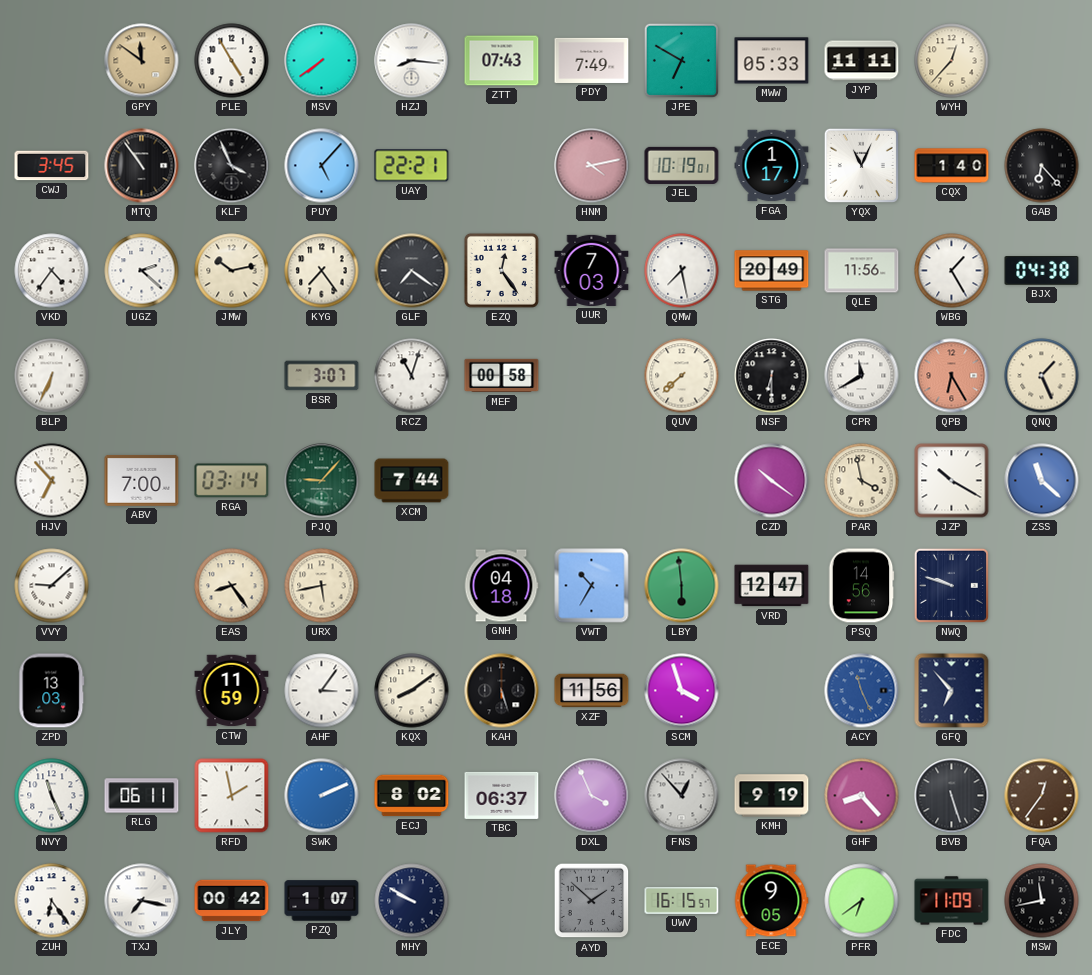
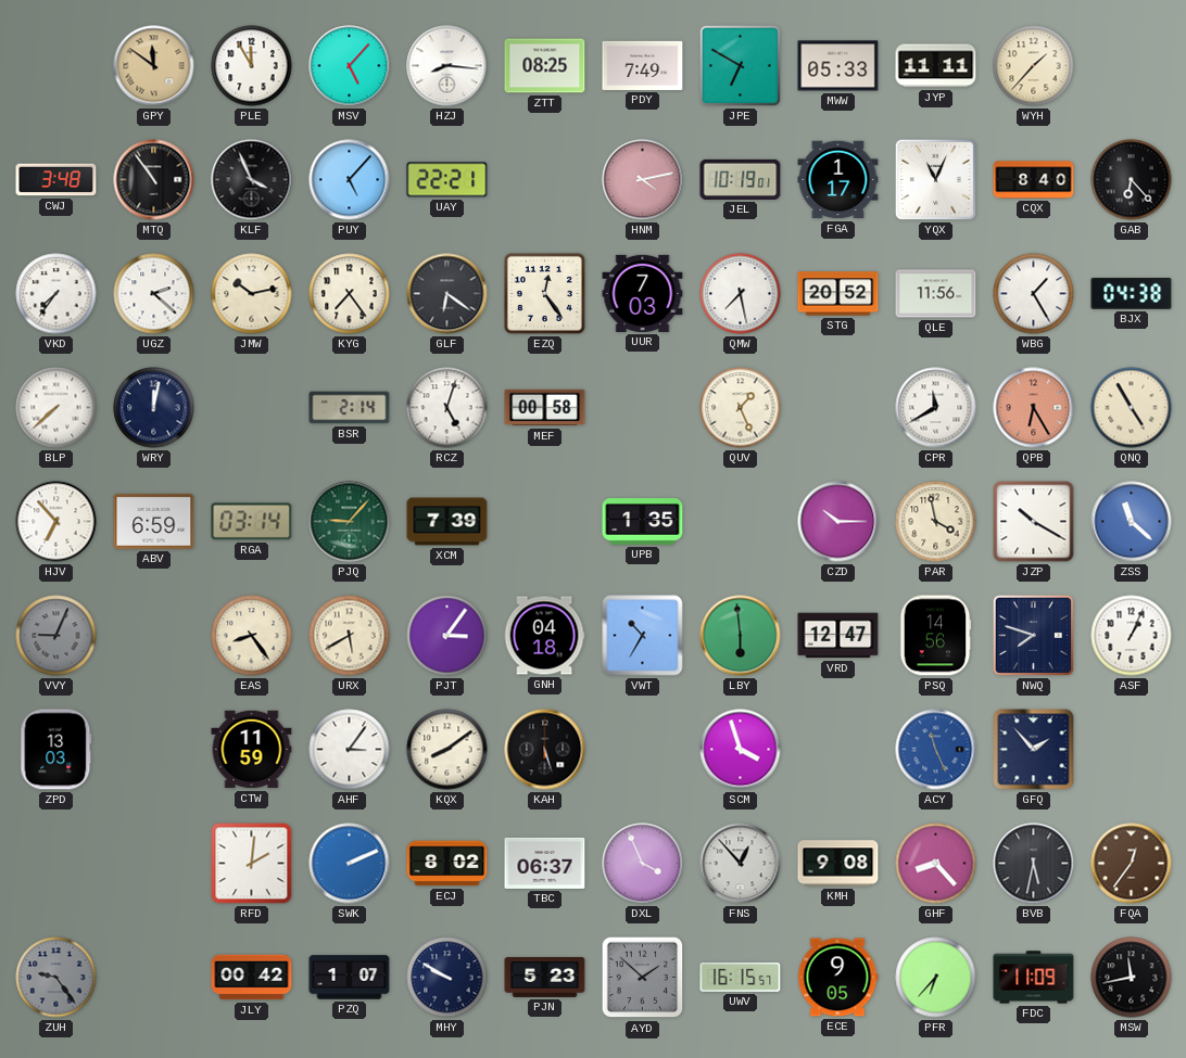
PLE: 4:55 -> 11:55 (252, 66)
MSV: 7:39 -> 5:07 (350, 66)
ZTT: 07:43 -> 08:25 (545, 66)
WYH: 12:37 -> 1:37 (1034, 66)
CWJ: 3:45 -> 3:48 (56, 180)
CQX: 1:40 -> 8:40 (1034, 180)
VKD: 4:36 -> 7:36 (56, 294)
GLF: 7:21 -> 6:21 (447, 294)
STG: 20:49 -> 20:52 (838, 294)
BLP: 6:34 -> 7:38 (56, 408)
WRY: none -> 12:02 (154, 408)
BSR: 3:07 -> 2:14 (350, 408)
RCZ: 11:03 -> 5:03 (447, 408)
QUV: 7:38 -> 1:26 (741, 408)
NSF: 6:30 -> none (772, 376)
QNQ: 1:26 -> 4:55 (1132, 408)
ABV: 7:00 -> 6:59 (154, 521)
XCM: 7:44 -> 7:39 (447, 522)
UPB: none -> 1:35 (643, 522)
CZD: 10:21 -> 10:15 (838, 522)
VVY: 9:08 -> 9:04 (56, 636)
VVY dial: white -> grey (56, 636)
URX: 5:43 -> 5:40 (350, 636)
PJT: none -> 3:06 (447, 636)
NWQ: 9:48 -> 7:48 (1033, 635)
ASF: none -> 1:04 (1132, 636)
XZF: 11:56 -> none (592, 691)
GFQ: 6:53 -> 1:53 (1034, 750)
NVY: 11:26 -> none (52, 796)
RLG: 06:11 -> none (142, 796)
RFD: 1:58 -> 2:01 (252, 864)
KMH: 9:19 -> 9:08 (838, 864)
BVB: 5:27 -> 5:32 (1034, 864)
ZUH: 6:24 -> 9:24 (56, 978)
ZUH dial: white -> grey (56, 978)
TXJ: 7:17 -> none (142, 901)
PJN: none -> 5:23 (545, 977)
PFR: 6:39 -> 6:37 (936, 978)
